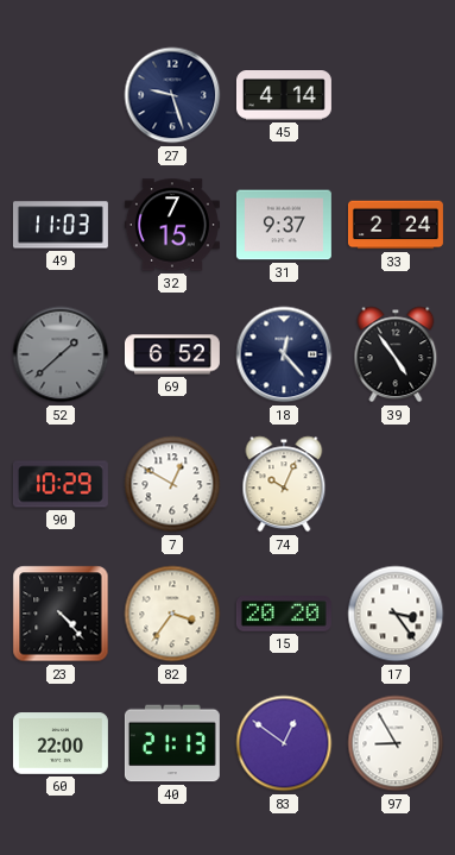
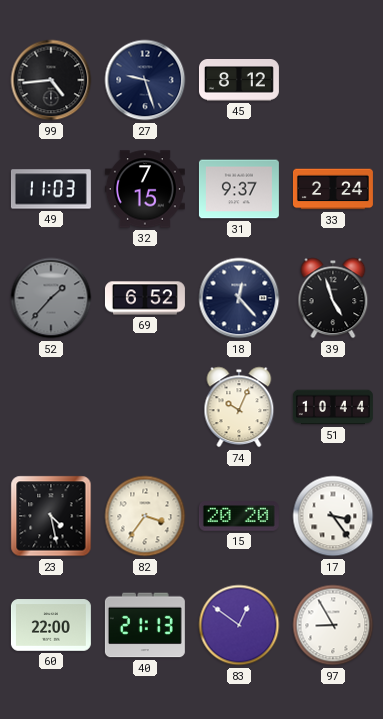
99: none -> 4:44 (51, 80)
45: 4:14 -> 8:12 (239, 80)
52: 1:38 -> 1:37 (51, 298)
39: 4:54 -> 4:57 (333, 298)
90: 10:29 -> none (61, 484)
7: 12:50 -> none (172, 484)
51: none -> 10:44 (333, 407)
23: 4:23 -> 4:28 (51, 516)
